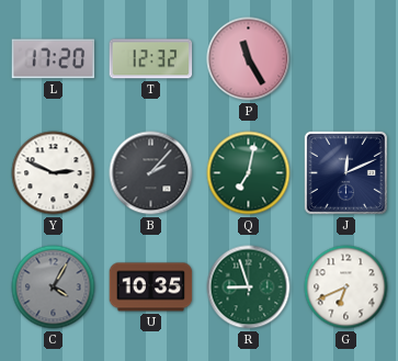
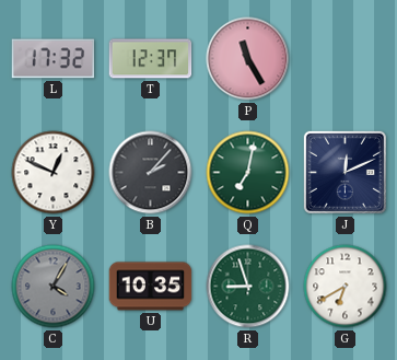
L: 17:20 -> 17:32 (54, 59)
T: 12:32 -> 12:37 (151, 59)
Y: 2:49 -> 12:49 (54, 173)
G: 6:41 -> 6:40 (346, 287)
